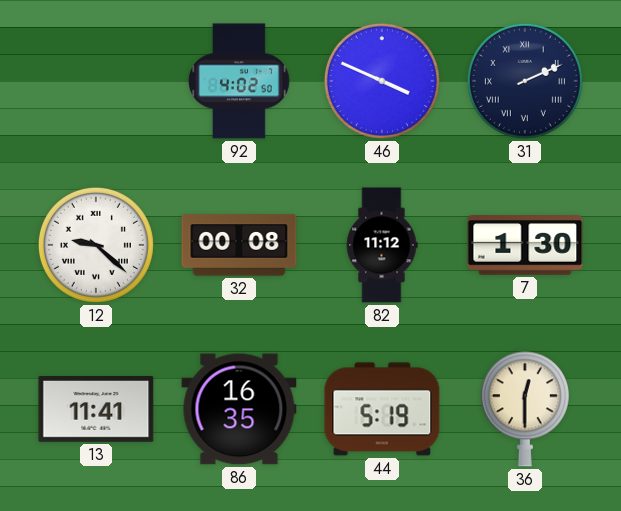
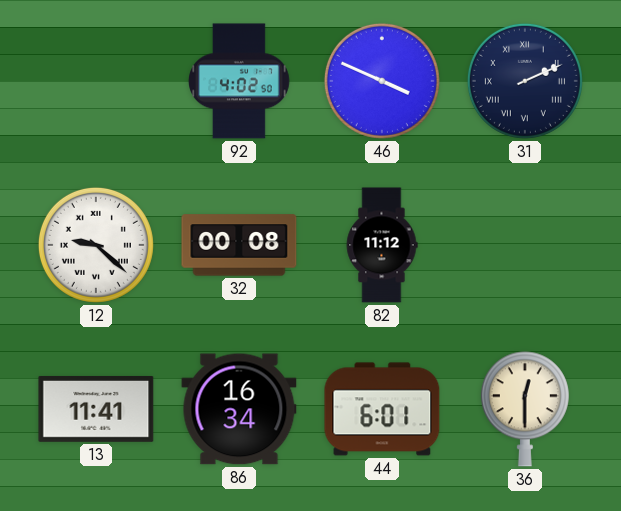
7: 1:30 -> none (525, 246)
86: 16:35 -> 16:34 (239, 409)
44: 5:19 -> 6:01 (382, 409)
